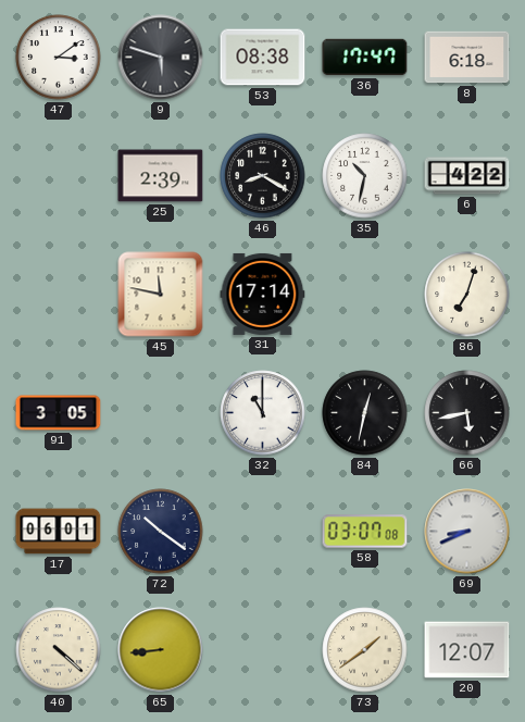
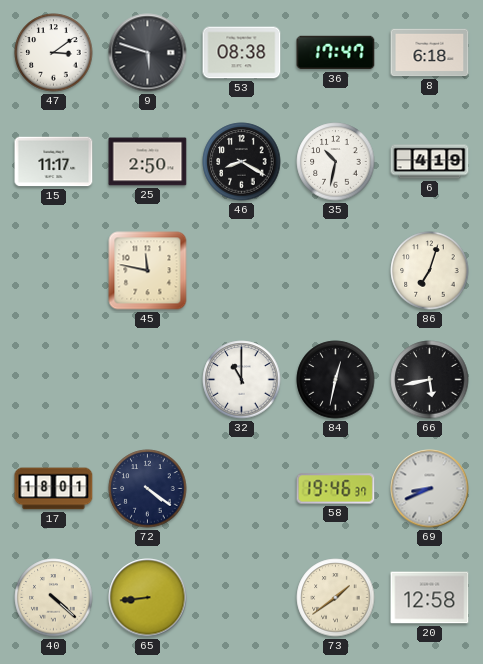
15: none -> 11:17 (54, 162)
25: 2:39 -> 2:50 (148, 162)
6: 4:22 -> 4:19 (430, 162)
31: 17:14 -> none (263, 294)
91: 3:05 -> none (59, 413)
17: 06:01 -> 18:01 (54, 489)
72: 10:21 -> 4:21 (148, 489)
58: 03:07 -> 19:46 (336, 489)
20: 12:07 -> 12:58 (430, 598)
